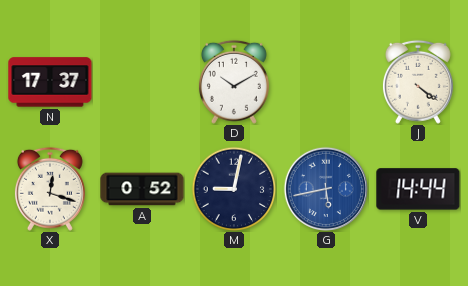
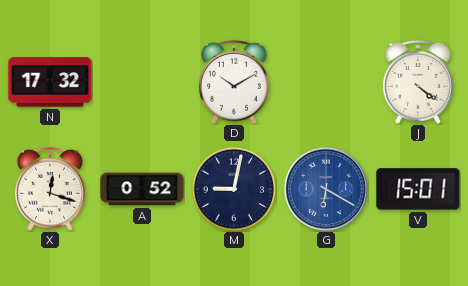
N: 17:37 -> 17:32 (50, 82)
G: 5:43 -> 6:20 (325, 188)
V: 14:44 -> 15:01 (418, 189)
